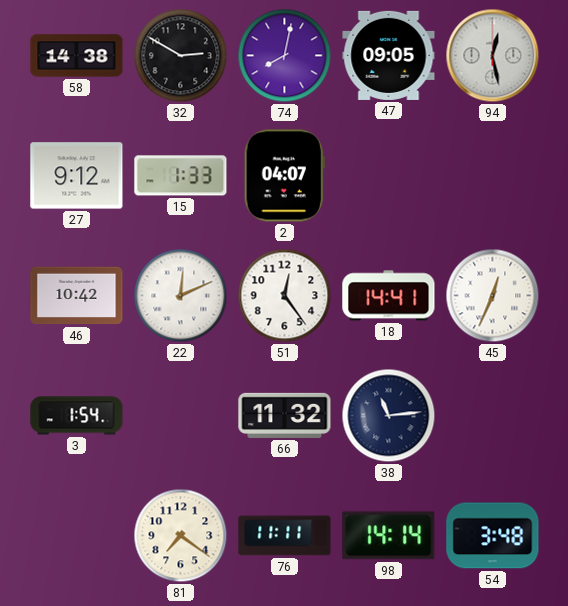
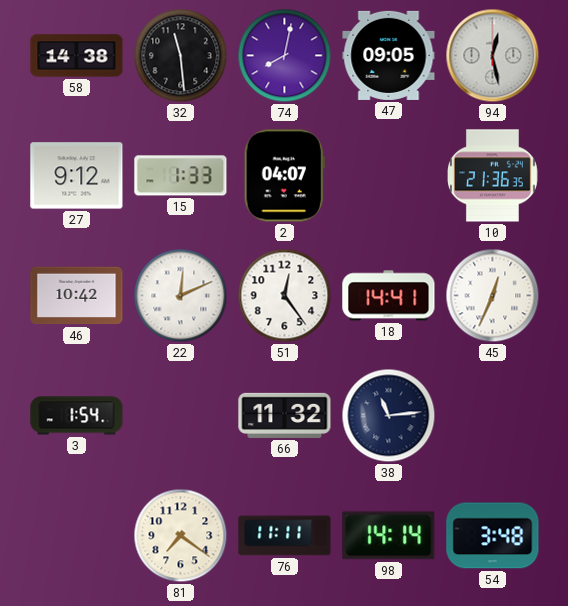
32: 2:50 -> 11:29 (181, 56)
10: none -> 21:36 (493, 176)
